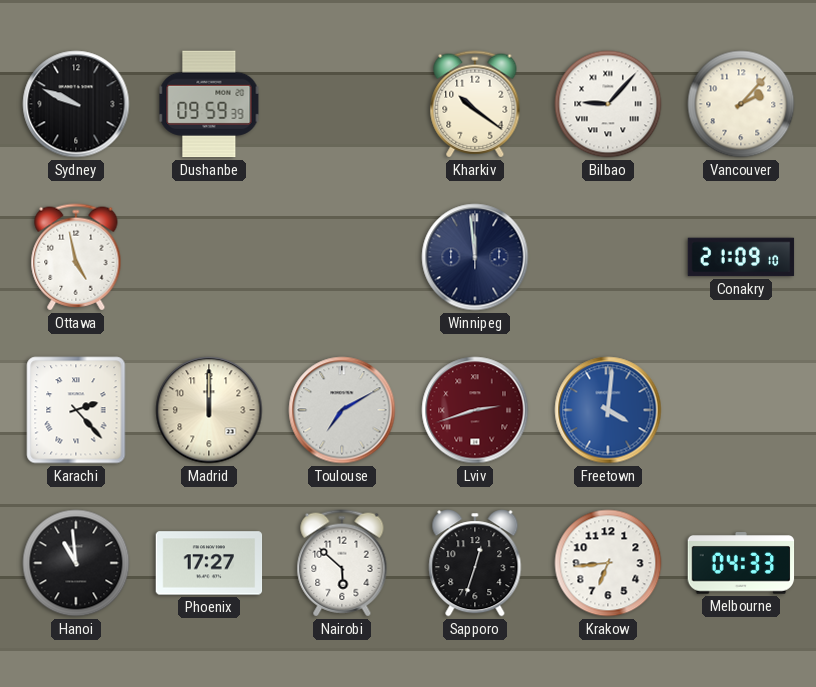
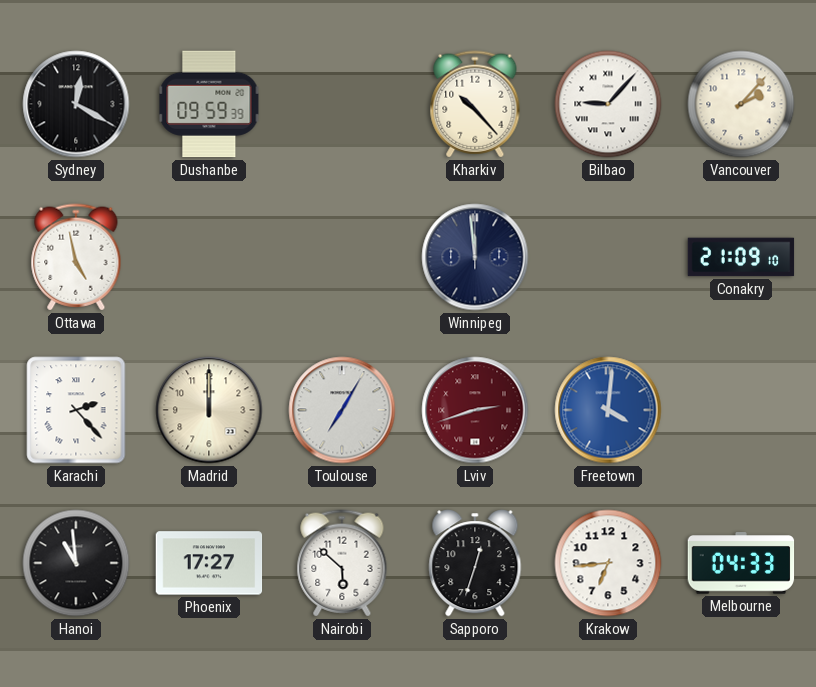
Sydney: 9:49 -> 12:20 (76, 104)
Kharkiv: 10:21 -> 10:23 (475, 104)
Toulouse: 7:10 -> 7:05 (342, 410)
